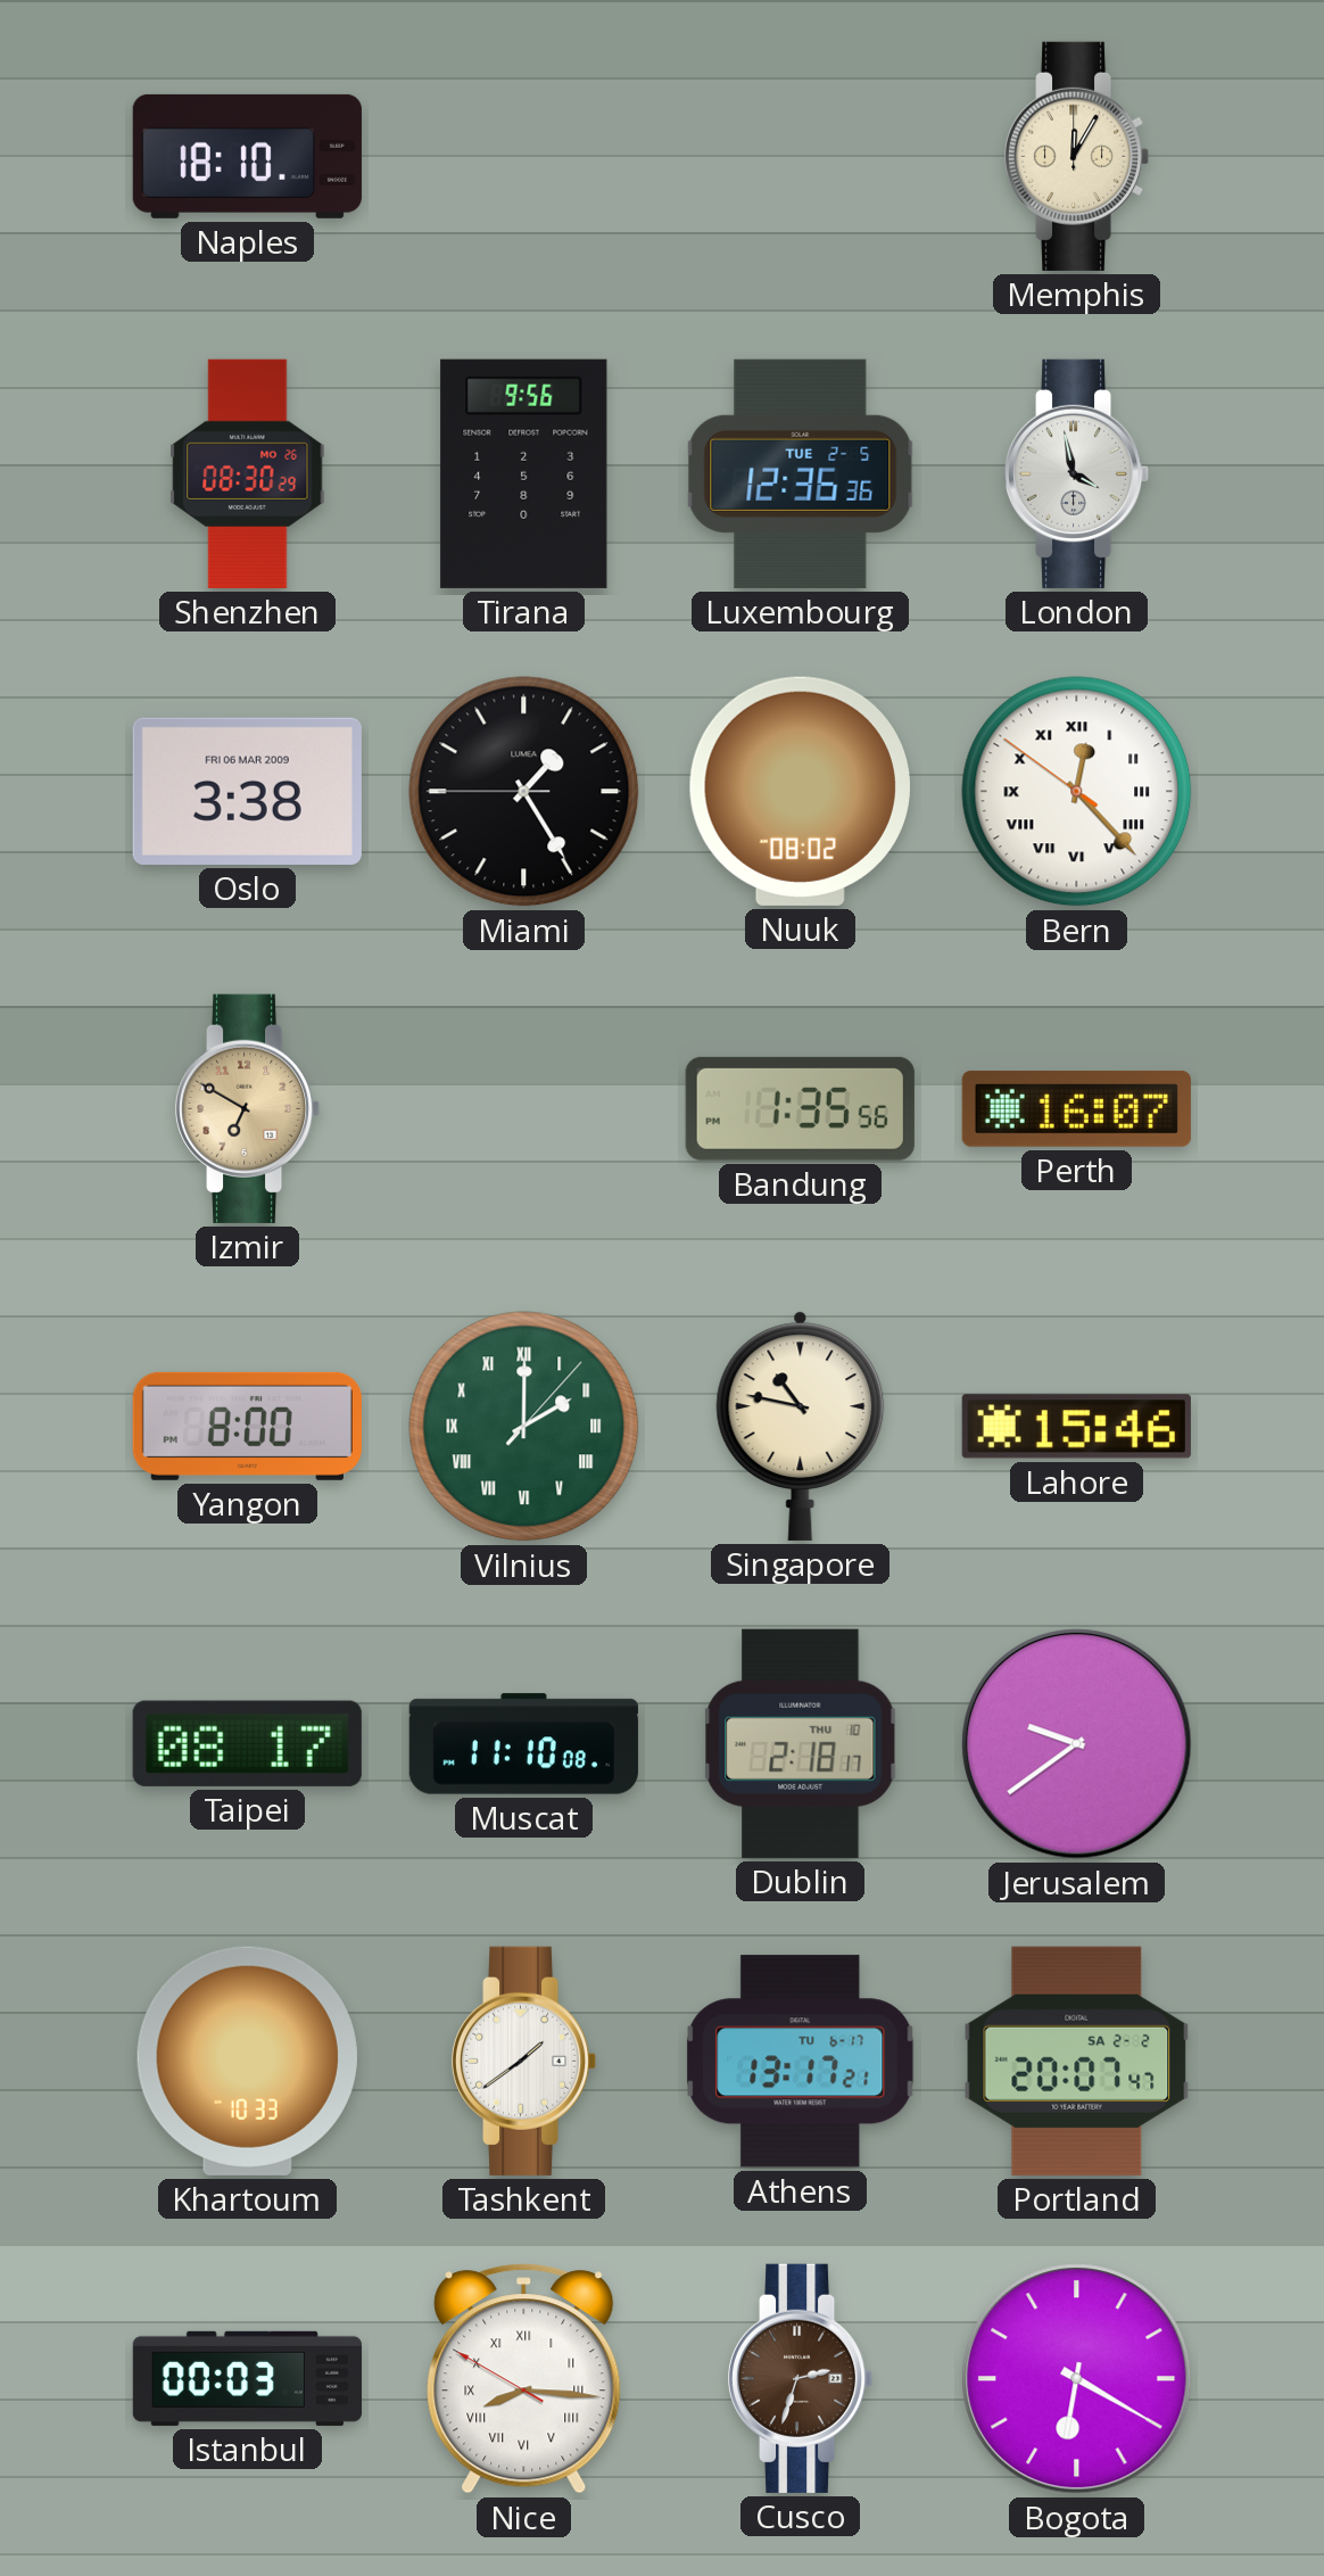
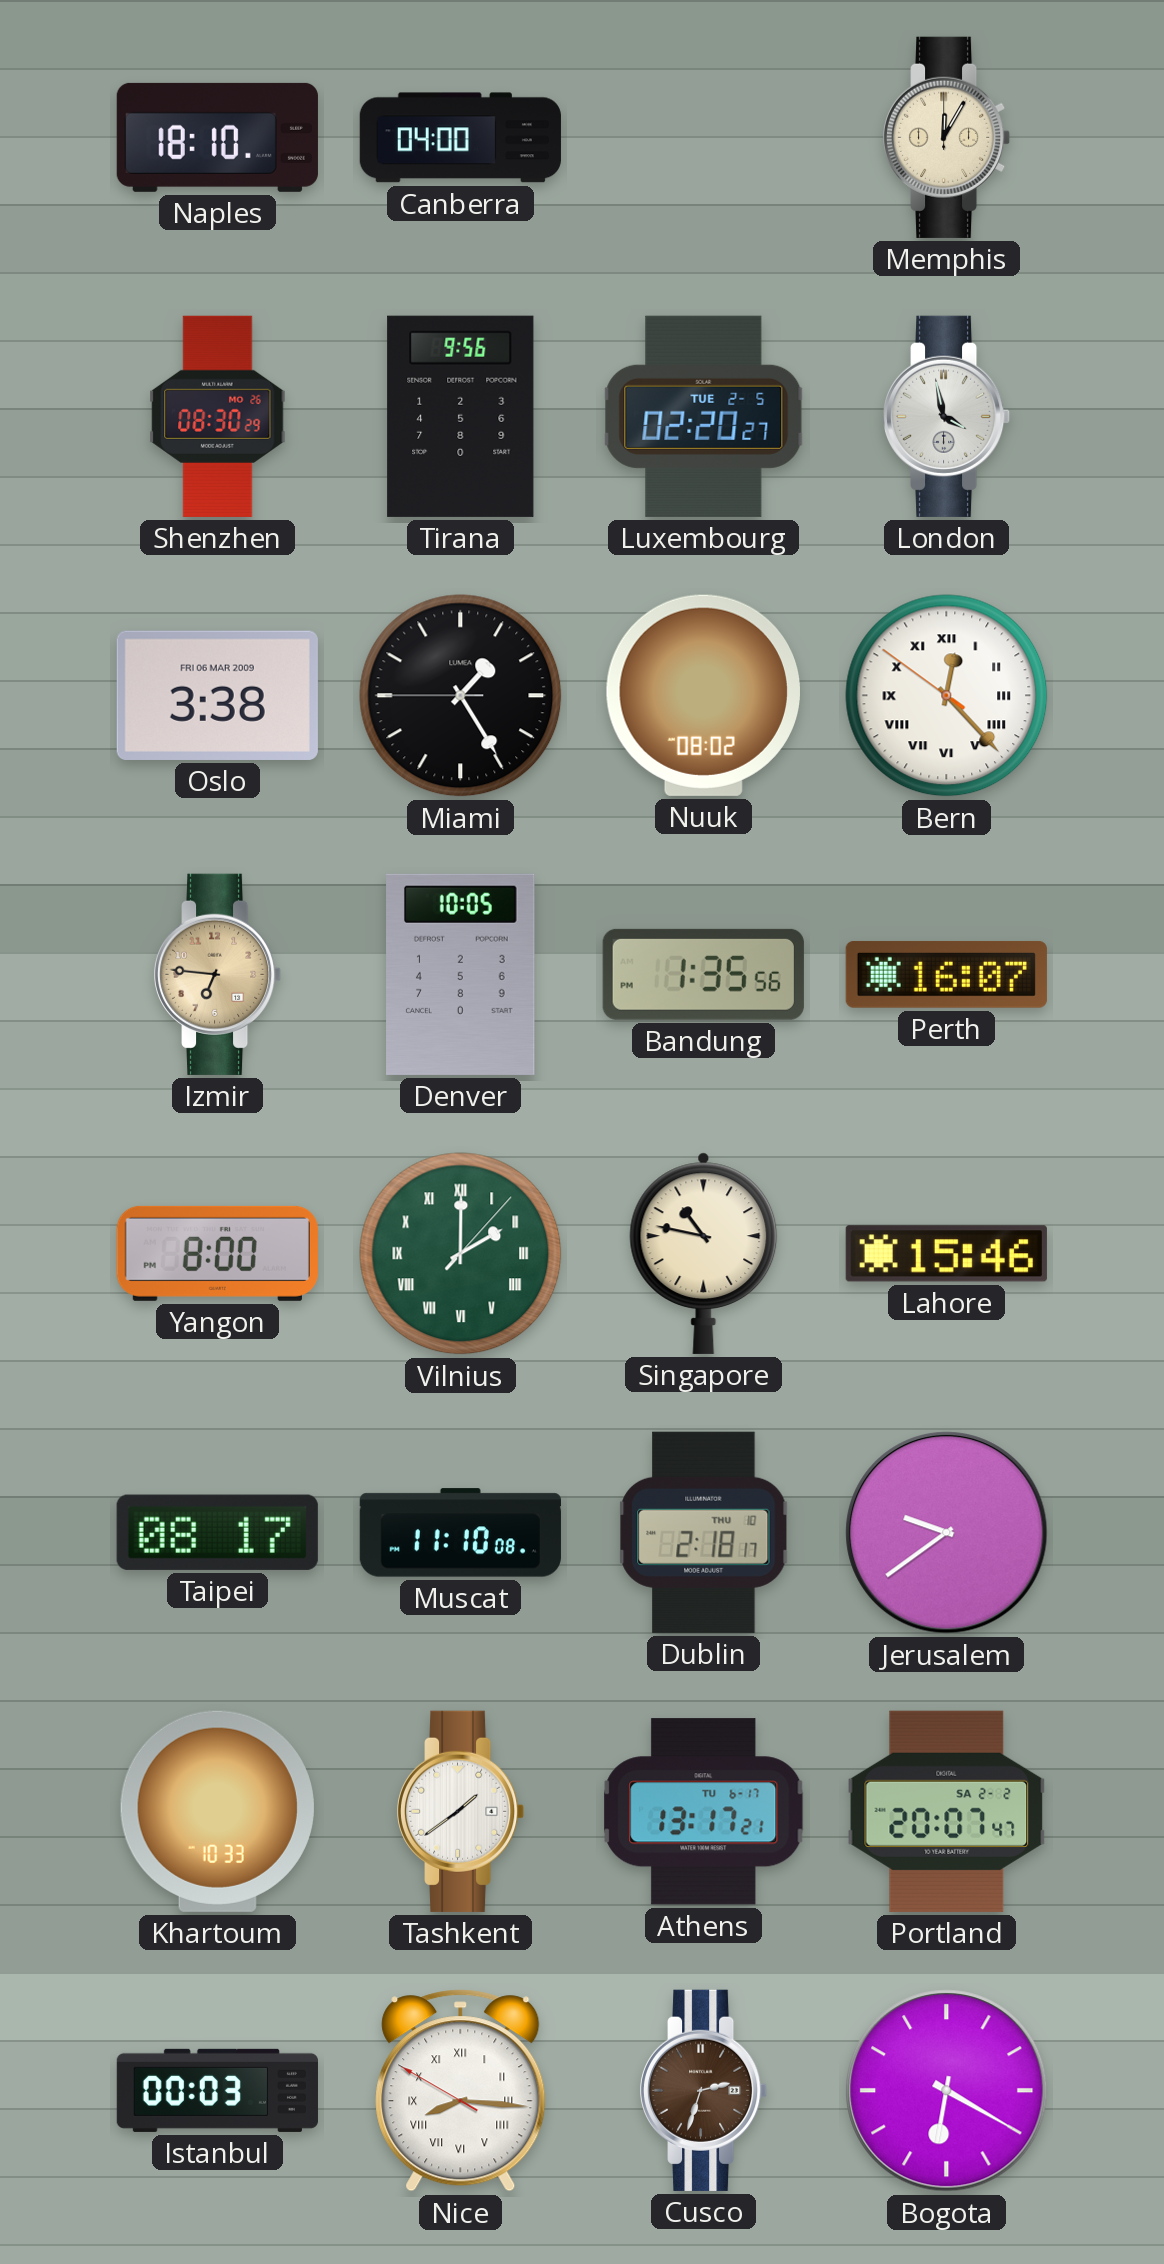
Canberra: none -> 04:00 (460, 138)
Luxembourg: 12:36 -> 02:20 (704, 416)
Izmir: 6:50 -> 6:46 (219, 974)
Denver: none -> 10:05 (461, 974)
